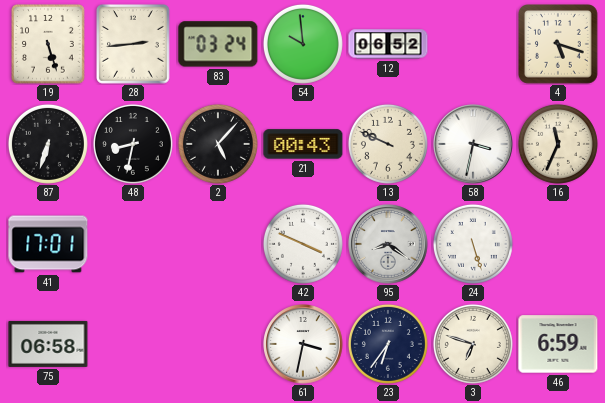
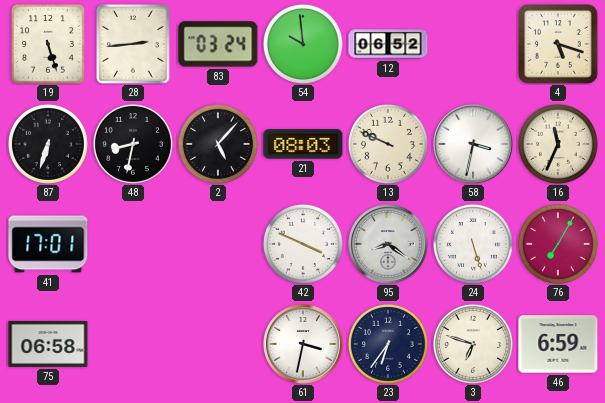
21: 00:43 -> 08:03 (303, 144)
76: none -> 7:05 (558, 244)
